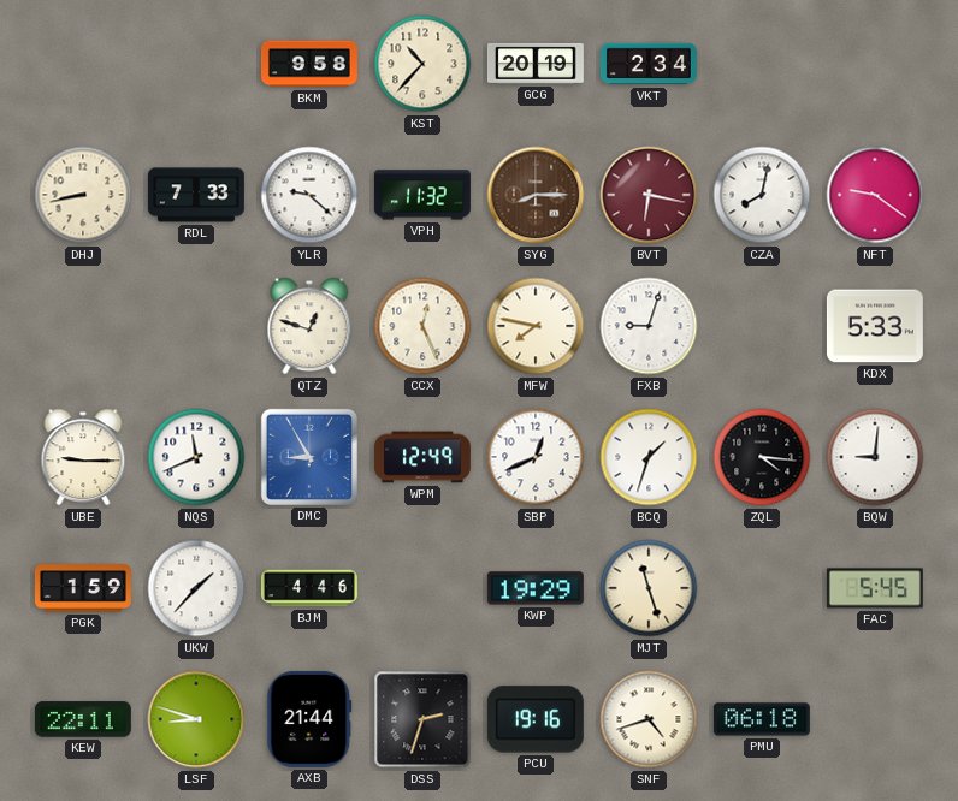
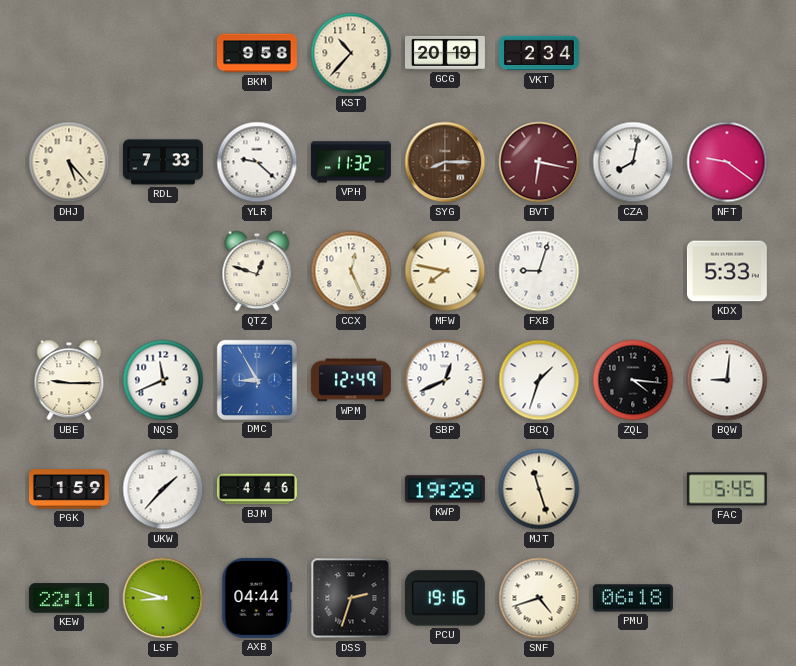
DHJ: 8:43 -> 5:23 (69, 162)
AXB: 21:44 -> 04:44 (257, 598)
